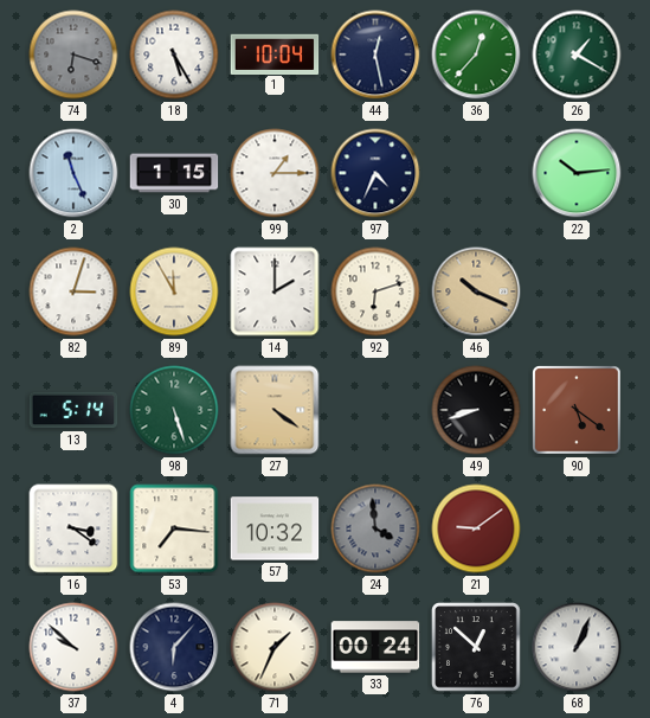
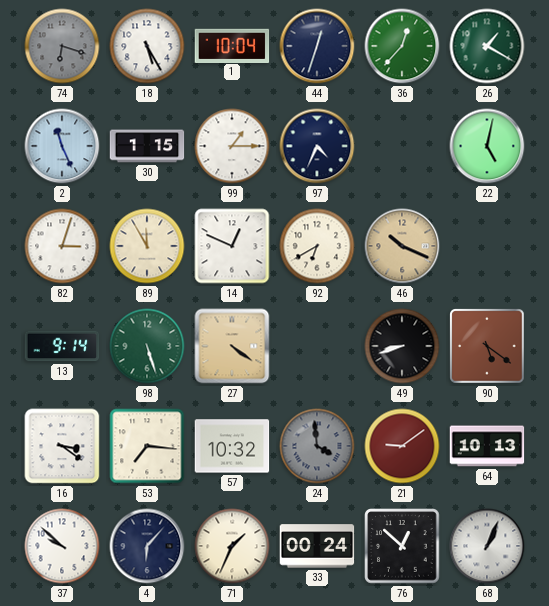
44: 12:28 -> 12:33 (317, 46)
22: 10:14 -> 5:02 (487, 146)
14: 2:00 -> 12:49 (232, 246)
92: 6:12 -> 6:40 (317, 246)
13: 5:14 -> 9:14 (62, 346)
64: none -> 10:13 (487, 446)
